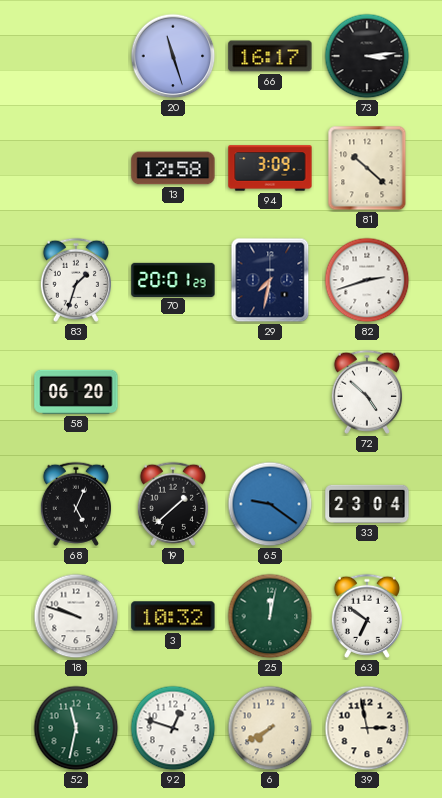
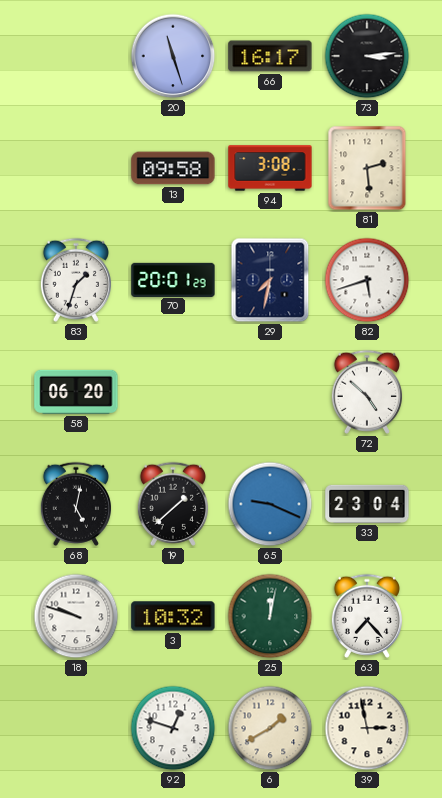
13: 12:58 -> 09:58 (173, 168)
94: 3:09 -> 3:08 (270, 168)
81: 10:22 -> 2:29 (367, 168)
82: 2:42 -> 5:42 (367, 280)
68: 5:04 -> 5:02 (76, 504)
65: 9:21 -> 9:19 (270, 504)
63: 6:51 -> 7:23 (367, 616)
52: 11:32 -> none (76, 728)
6: 7:40 -> 1:40 (270, 728)
